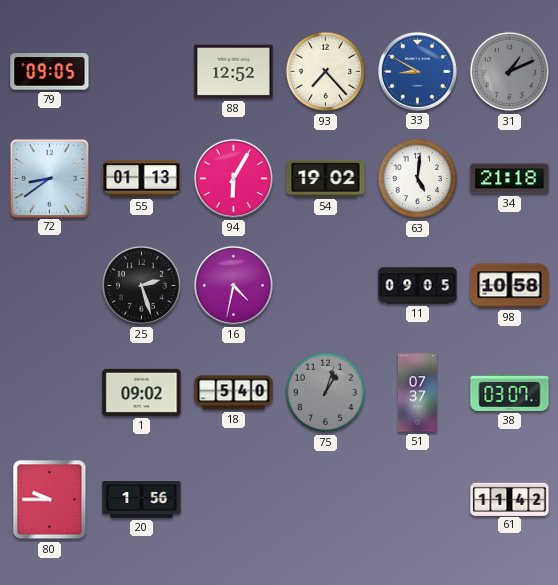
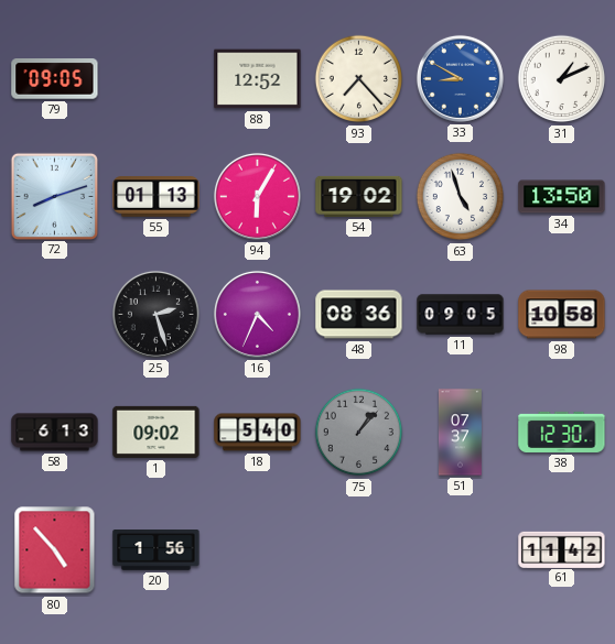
31 dial: grey -> white (562, 79)
72: 8:39 -> 8:12 (54, 196)
63: 5:01 -> 4:57 (461, 197)
34: 21:18 -> 13:50 (562, 197)
16: 4:32 -> 4:34 (257, 314)
48: none -> 08:36 (359, 315)
58: none -> 6:13 (55, 433)
75: 1:03 -> 1:07 (359, 433)
38: 03:07 -> 12:30 (562, 432)
80: 9:45 -> 4:53 (55, 550)
